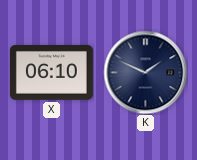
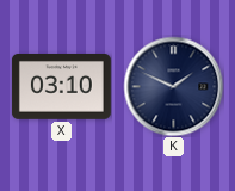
X: 06:10 -> 03:10 (61, 87)
